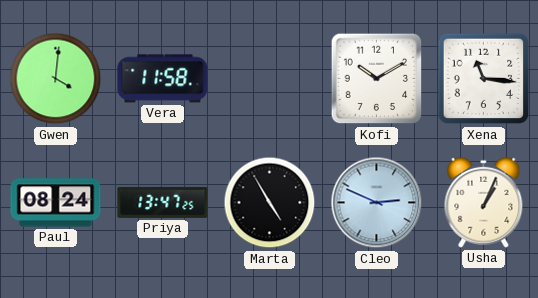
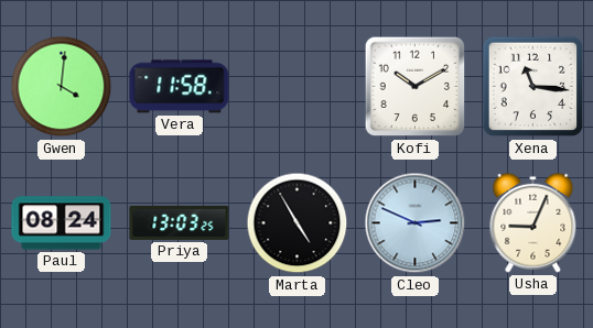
Priya: 13:47 -> 13:03 (180, 222)
Usha: 1:04 -> 9:04 (533, 222)
